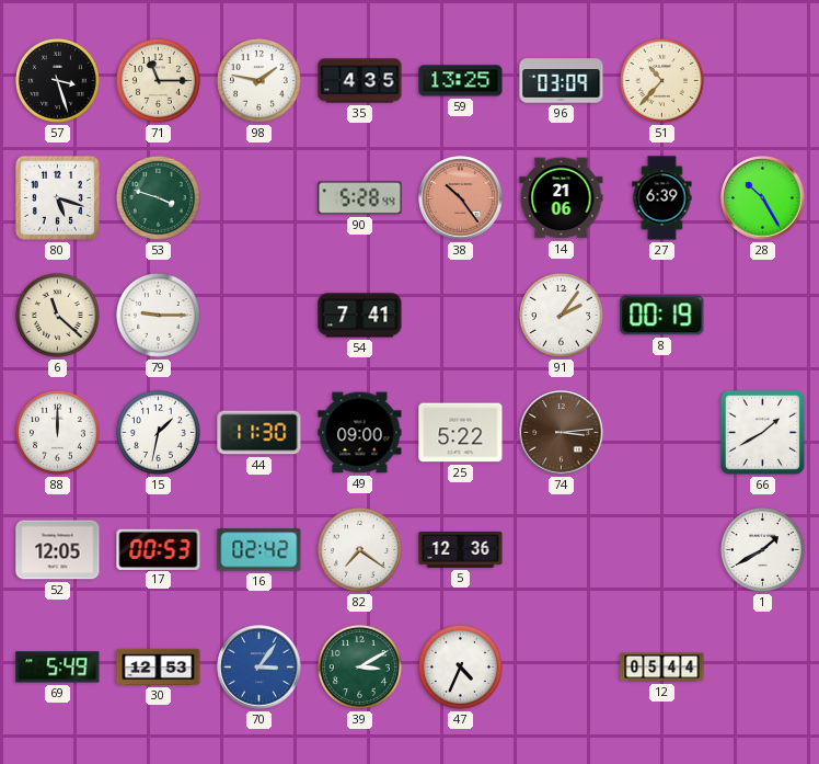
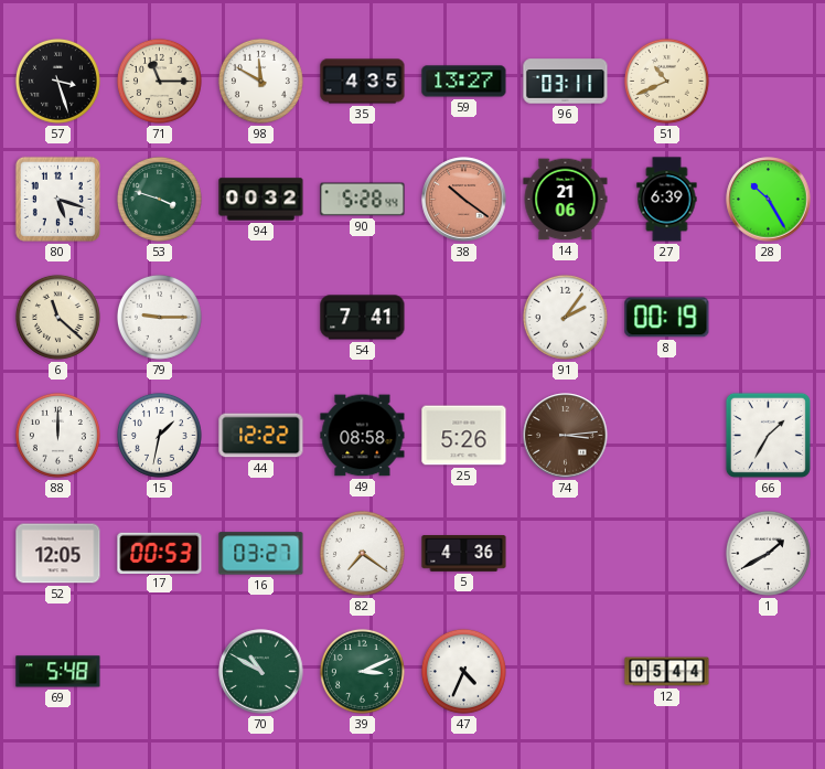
98: 1:47 -> 11:50 (260, 81)
59: 13:25 -> 13:27 (464, 82)
96: 03:09 -> 03:11 (566, 82)
51: 10:37 -> 10:41 (666, 81)
94: none -> 00:32 (261, 200)
38: 10:24 -> 10:21 (464, 200)
44: 11:30 -> 12:22 (261, 436)
49: 09:00 -> 08:58 (363, 436)
25: 5:22 -> 5:26 (464, 436)
66: 1:40 -> 1:35 (768, 435)
16: 02:42 -> 03:27 (261, 554)
5: 12:36 -> 4:36 (464, 554)
69: 5:49 -> 5:48 (58, 672)
30: 12:53 -> none (159, 666)
70: 3:06 -> 10:50 (261, 672)
70 dial: blue -> green (261, 672)
39: 3:10 -> 3:11 (362, 671)
